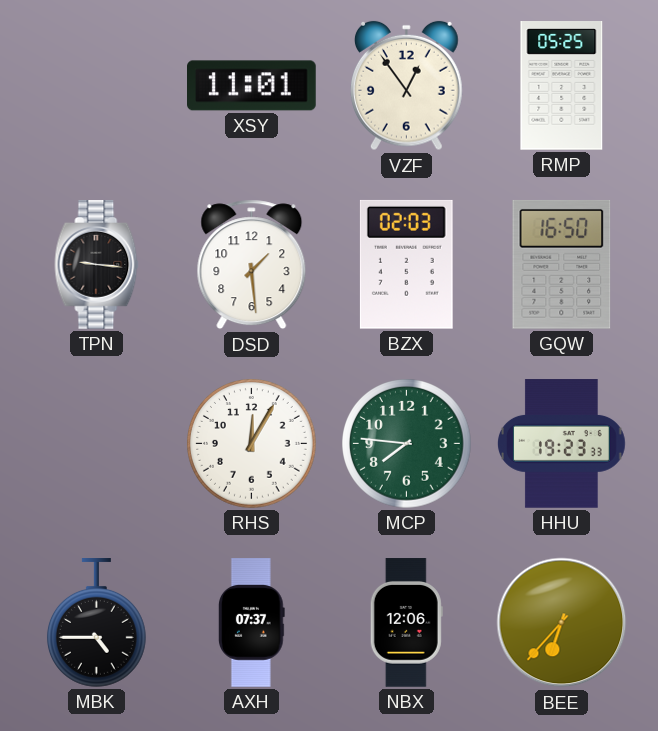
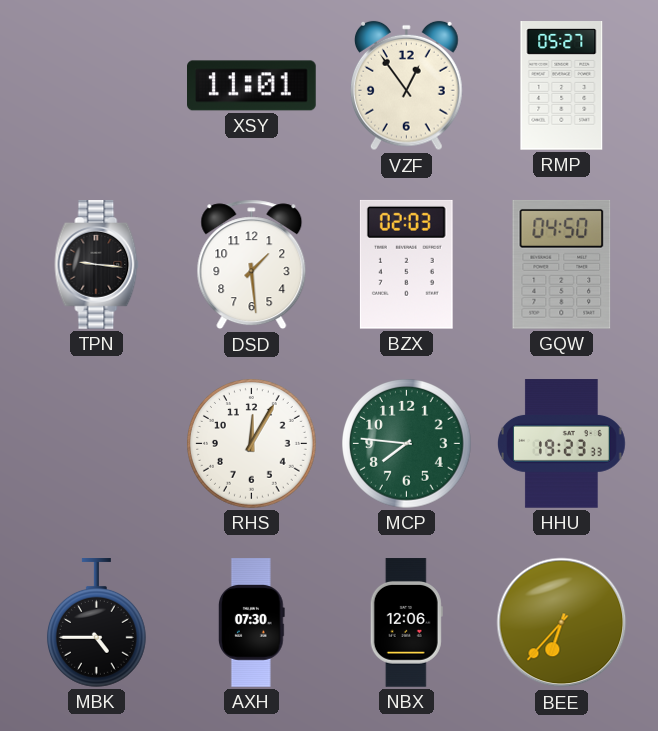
RMP: 05:25 -> 05:27 (562, 86)
GQW: 16:50 -> 04:50 (562, 264)
AXH: 07:37 -> 07:30 (251, 623)
